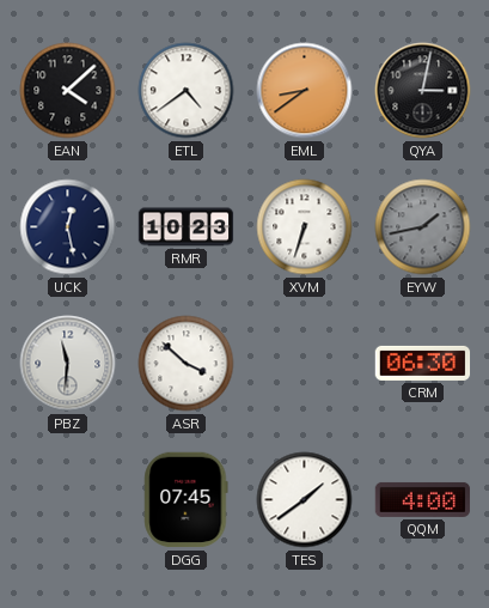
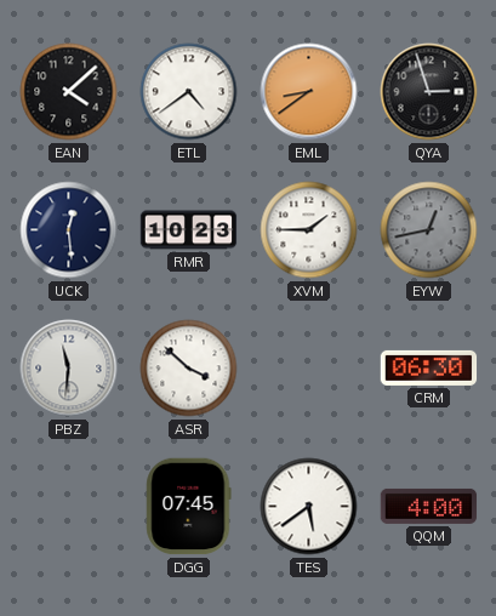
QYA: 3:02 -> 2:57 (429, 92)
UCK: 12:28 -> 12:29 (69, 230)
XVM: 6:33 -> 1:45 (309, 230)
EYW: 1:43 -> 12:43 (429, 230)
TES: 1:39 -> 5:39 (309, 507)
